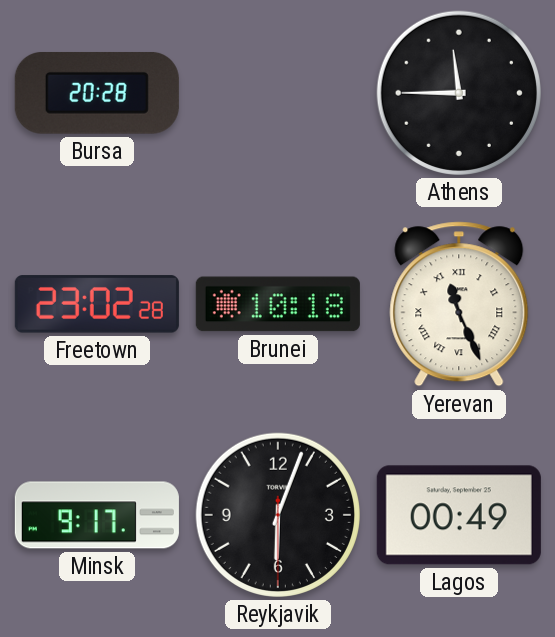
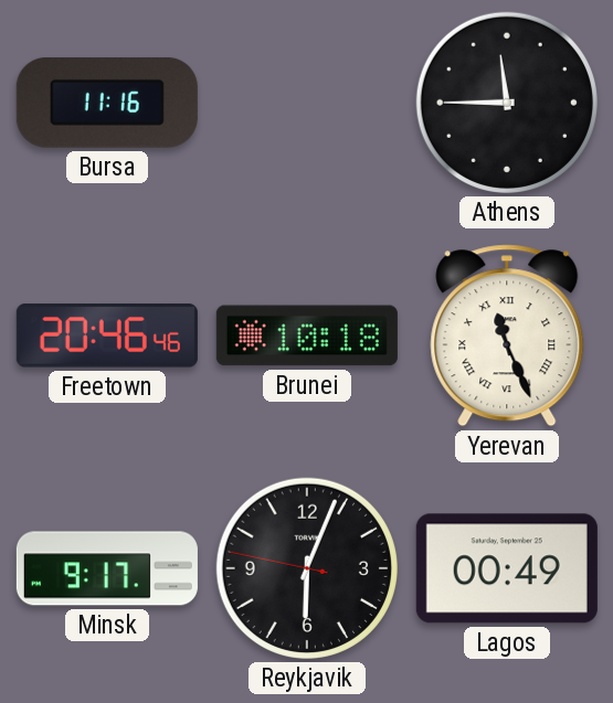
Bursa: 20:28 -> 11:16 (107, 103)
Freetown: 23:02 -> 20:46 (107, 335)
Reykjavik: 6:03:30 -> 6:03:47 (307, 568)
